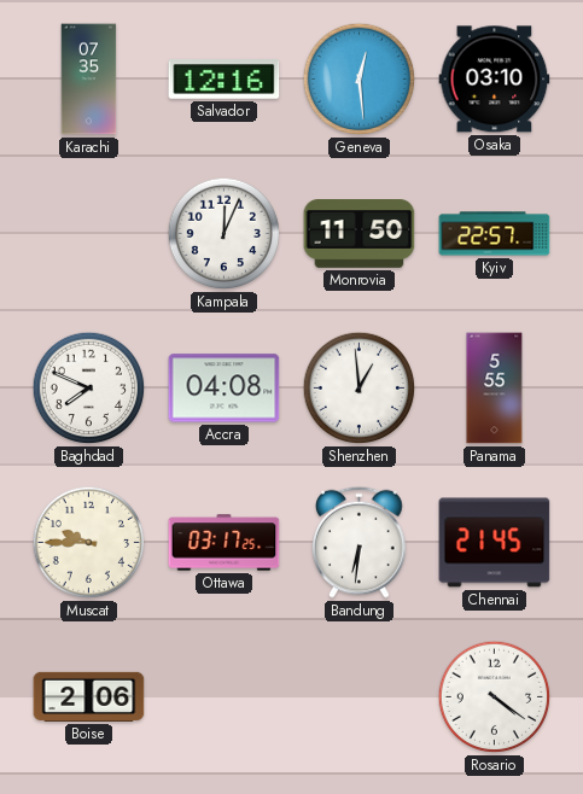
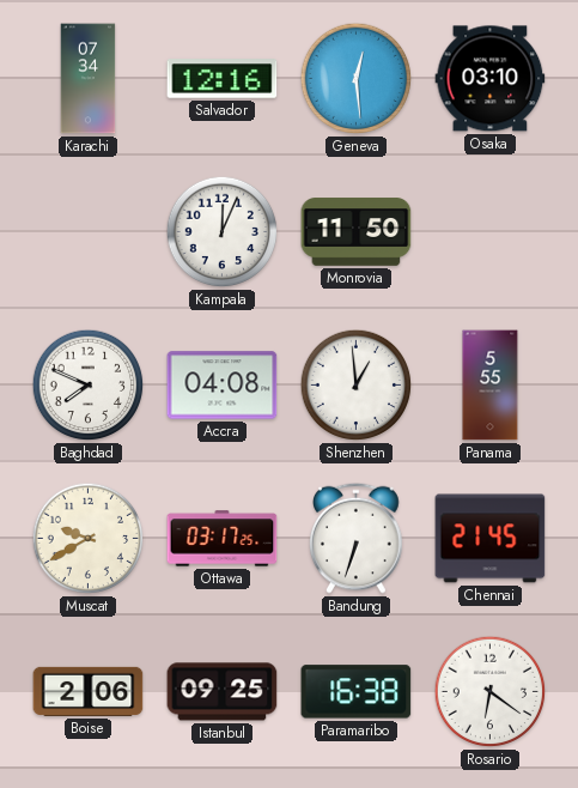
Karachi: 07:35 -> 07:34 (89, 79)
Kyiv: 22:57 -> none (495, 234)
Muscat: 9:45 -> 9:40 (89, 539)
Bandung: 6:31 -> 6:33 (357, 538)
Istanbul: none -> 09:25 (223, 692)
Paramaribo: none -> 16:38 (357, 692)
Rosario: 4:21 -> 6:21 (491, 692)
